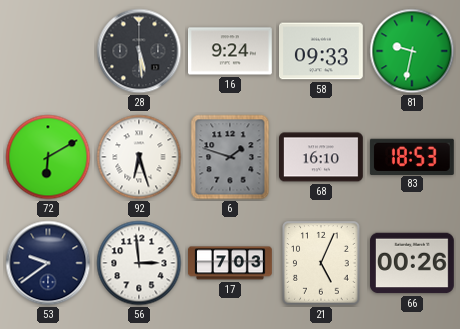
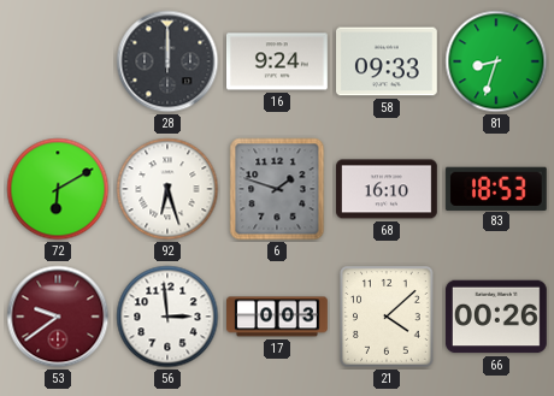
28: 5:29 -> 12:00 (167, 61)
81: 9:32 -> 8:33 (496, 61)
53 dial: navy -> burgundy (58, 317)
17: 7:03 -> 0:03 (278, 317)
21: 5:04 -> 4:08 (387, 317)
